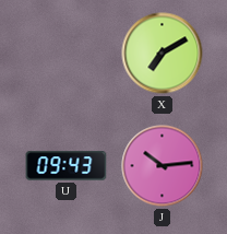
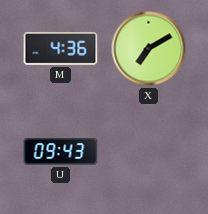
M: none -> 4:36 (61, 48)
J: 10:14 -> none (163, 166)
